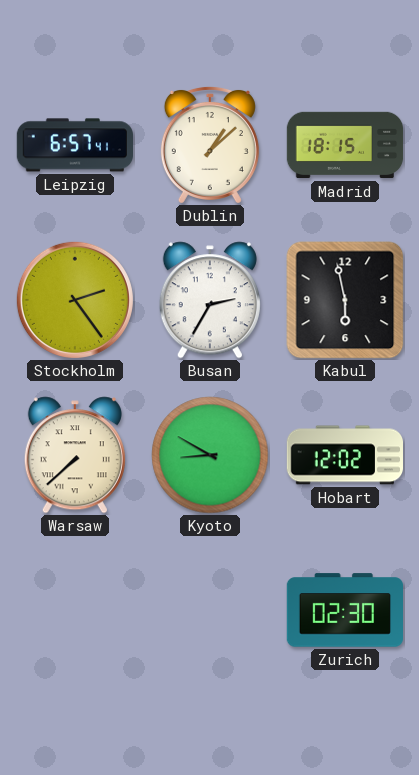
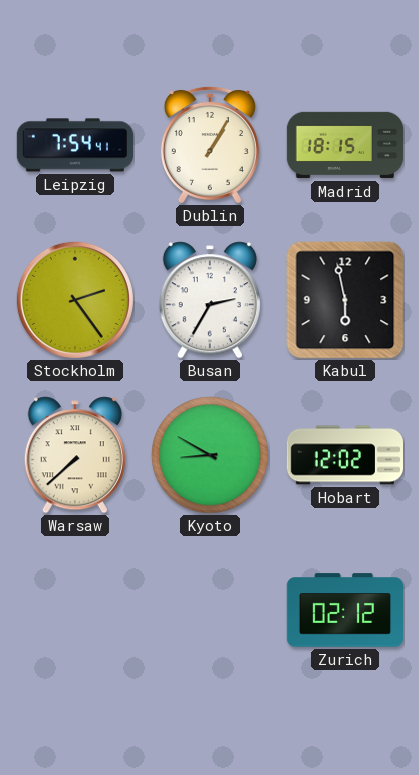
Leipzig: 6:57 -> 7:54 (74, 145)
Dublin: 1:08 -> 1:05 (210, 144)
Zurich: 02:30 -> 02:12 (345, 610)
